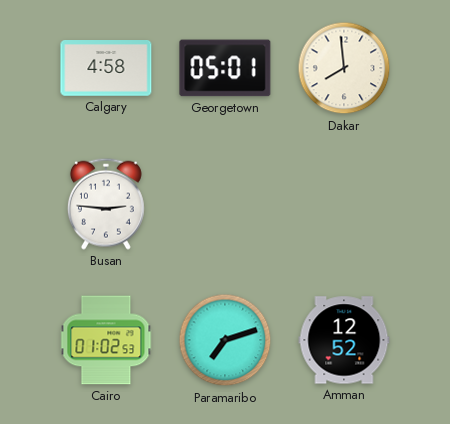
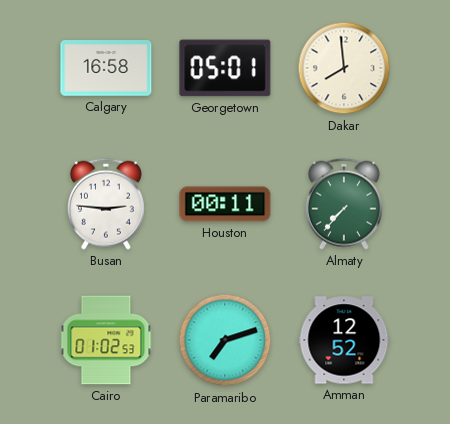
Calgary: 4:58 -> 16:58 (106, 68)
Houston: none -> 00:11 (225, 204)
Almaty: none -> 7:37 (344, 204)
